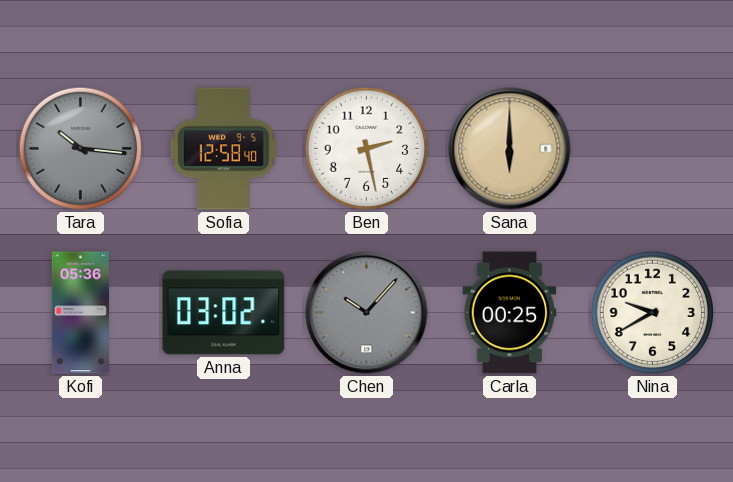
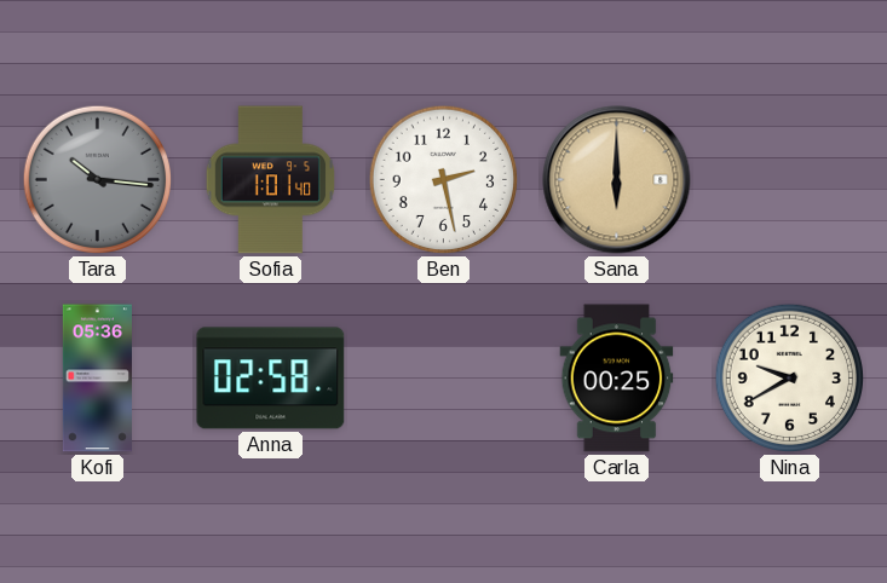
Sofia: 12:58 -> 1:01 (270, 180)
Anna: 03:02 -> 02:58 (271, 379)
Chen: 10:07 -> none (367, 313)
